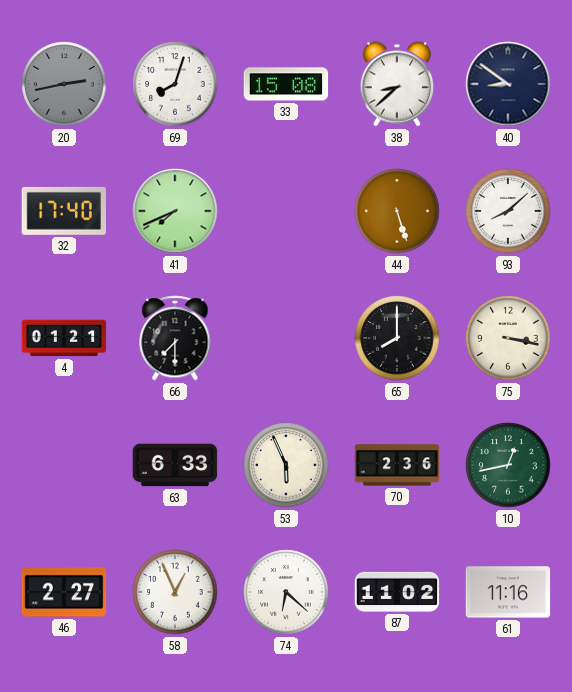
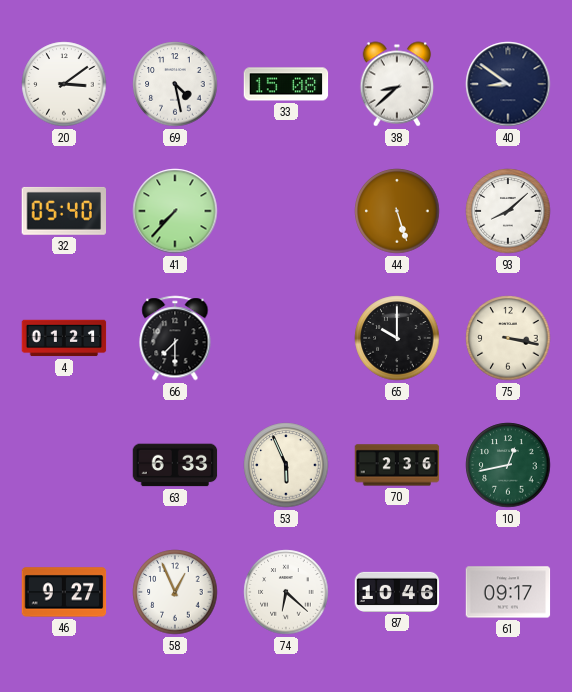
20: 2:43 -> 3:09 (64, 84)
20 dial: grey -> white (64, 84)
69: 8:03 -> 4:28 (175, 84)
32: 17:40 -> 05:40 (63, 211)
41: 7:41 -> 7:37 (175, 211)
65: 8:00 -> 10:00 (397, 338)
46: 2:27 -> 9:27 (64, 592)
87: 11:02 -> 10:46 (397, 592)
61: 11:16 -> 09:17 (508, 592)
